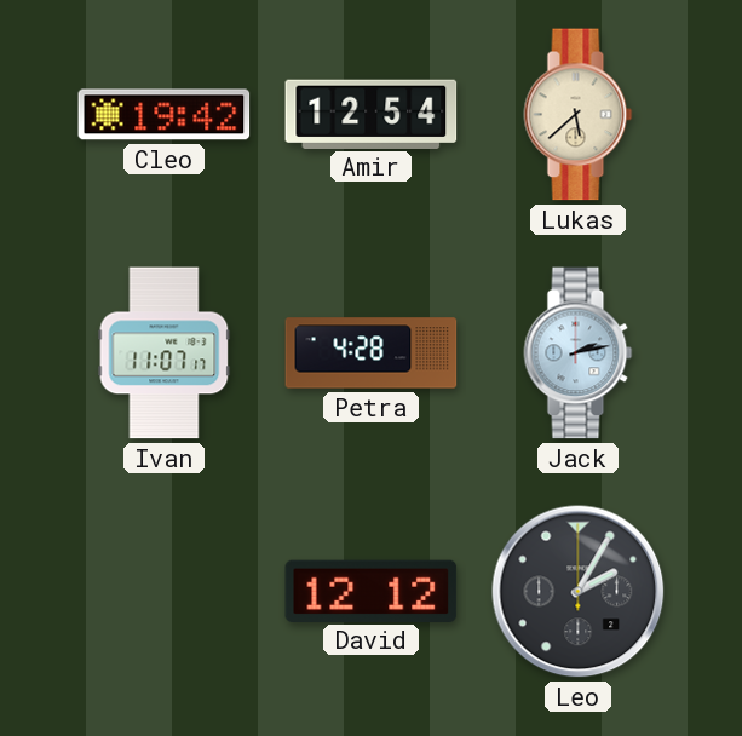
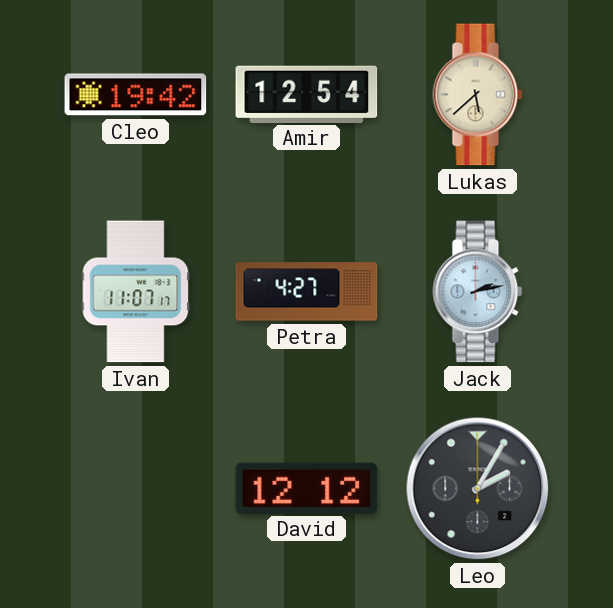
Petra: 4:28 -> 4:27 (307, 292)
